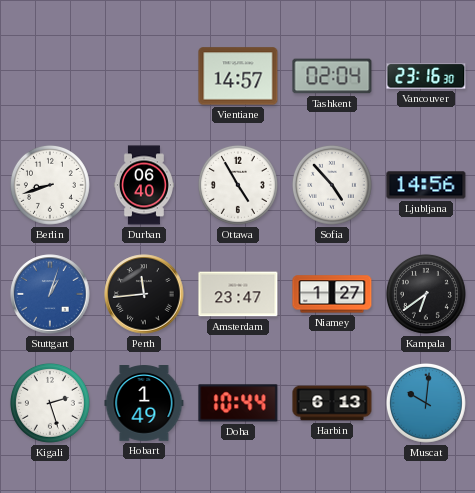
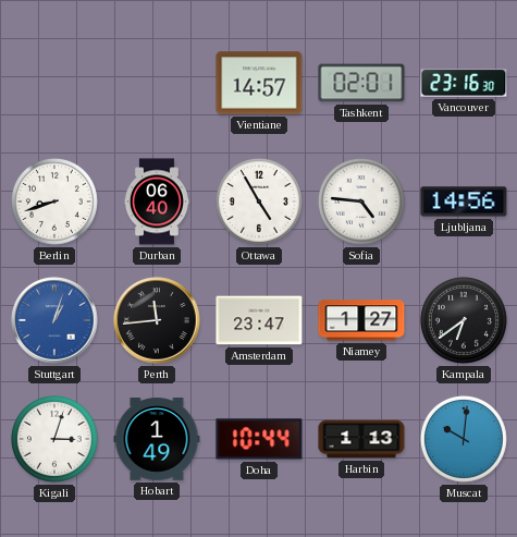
Tashkent: 02:04 -> 02:01 (361, 83)
Sofia: 4:53 -> 4:46 (361, 202)
Kigali: 2:27 -> 3:03 (54, 439)
Harbin: 6:13 -> 1:13 (361, 439)
